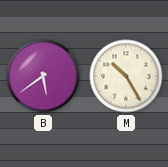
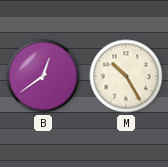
B: 5:39 -> 12:39 (43, 76)
